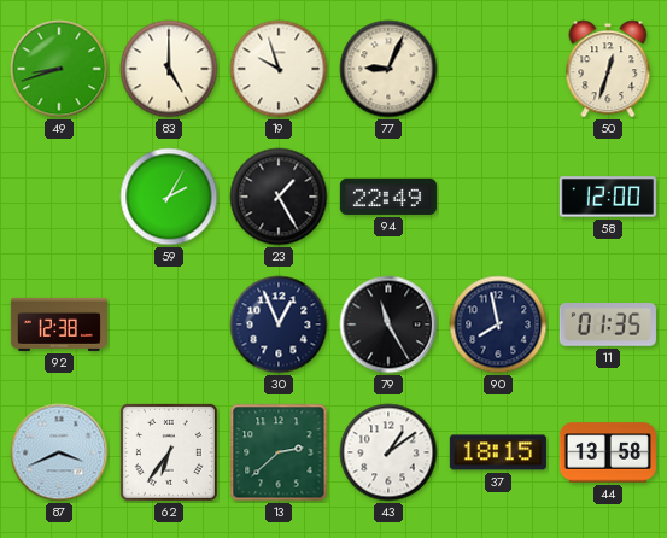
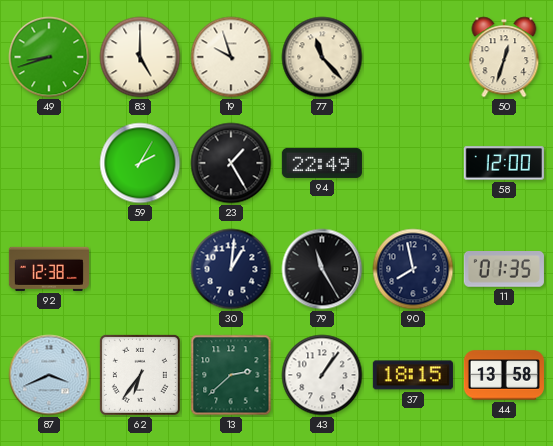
77: 9:04 -> 11:23 (322, 57)
30: 12:56 -> 1:01 (231, 269)
43: 1:09 -> 1:06 (322, 375)
